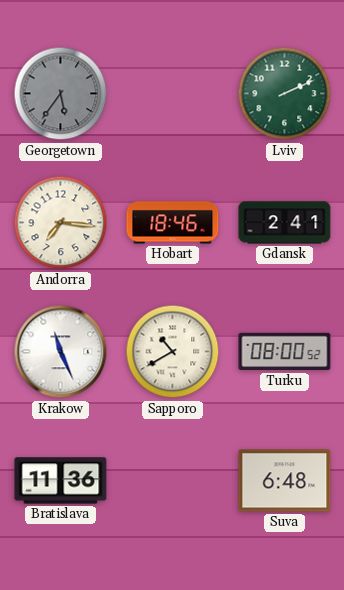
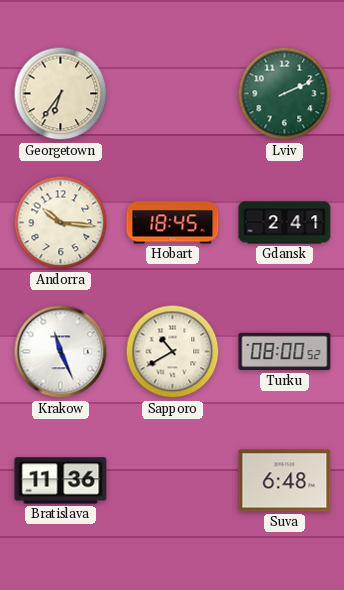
Georgetown: 5:36 -> 6:36 (61, 94)
Georgetown dial: grey -> cream (61, 94)
Andorra: 7:16 -> 10:16 (61, 223)
Hobart: 18:46 -> 18:45 (173, 223)
